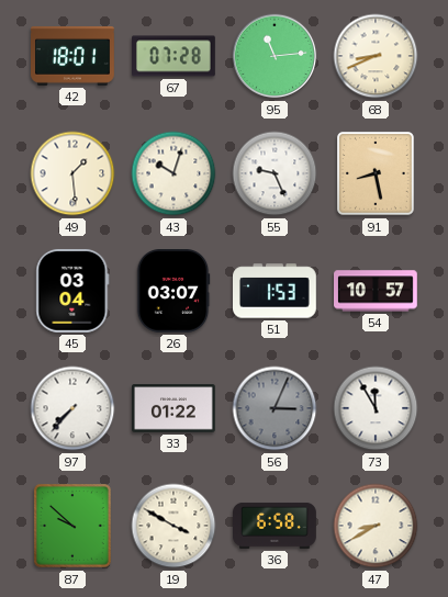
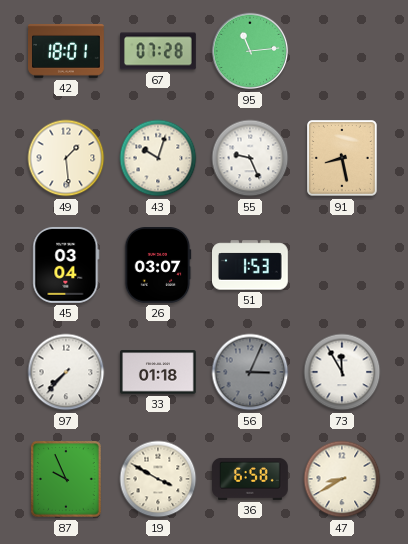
68: 8:41 -> none (376, 56)
54: 10:57 -> none (377, 291)
33: 01:22 -> 01:18 (159, 372)
87: 9:52 -> 9:56 (67, 480)
